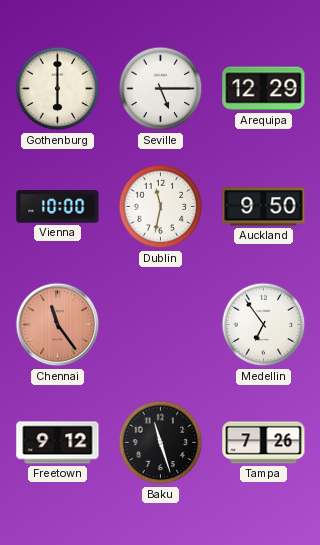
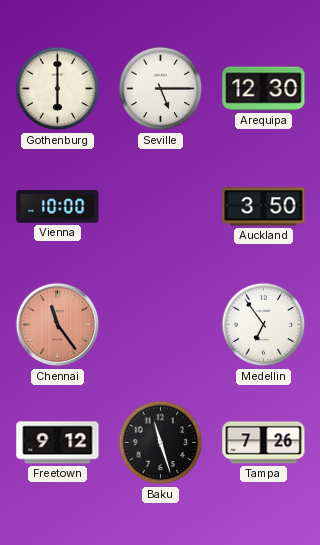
Arequipa: 12:29 -> 12:30 (264, 89)
Dublin: 11:32 -> none (161, 207)
Auckland: 9:50 -> 3:50 (264, 207)
